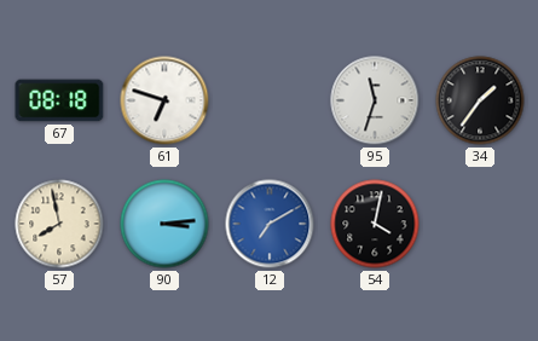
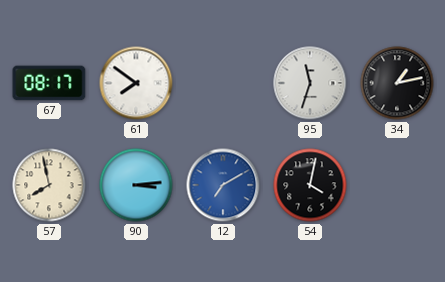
67: 08:18 -> 08:17 (49, 83)
61: 6:48 -> 7:51 (136, 83)
34: 1:36 -> 1:13 (397, 83)
